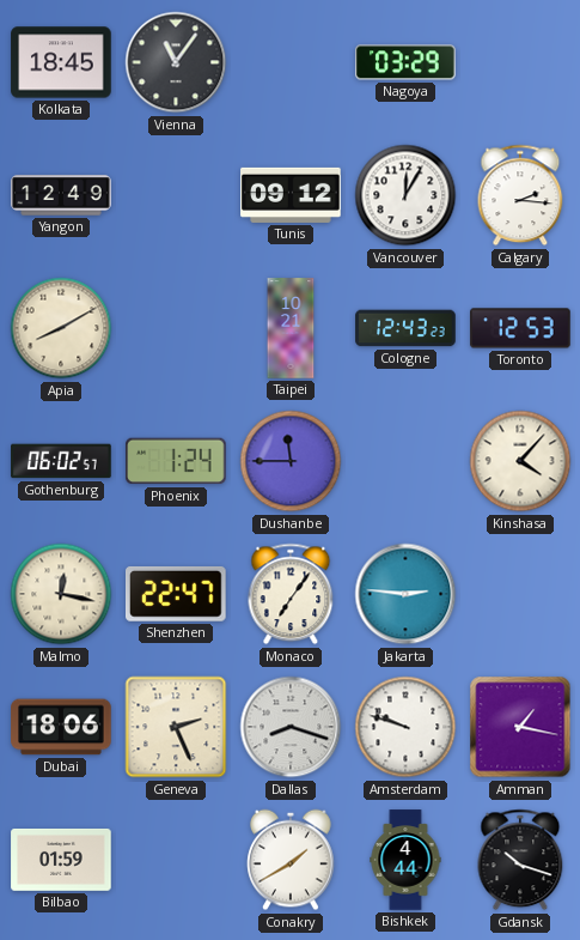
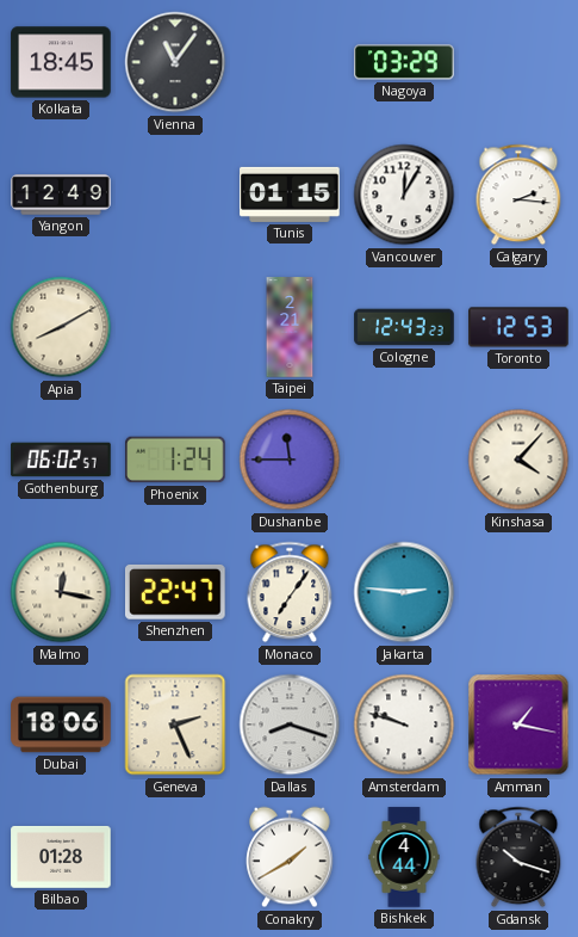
Tunis: 09:12 -> 01:15 (290, 195)
Taipei: 10:21 -> 2:21 (290, 327)
Bilbao: 01:59 -> 01:28 (61, 857)
